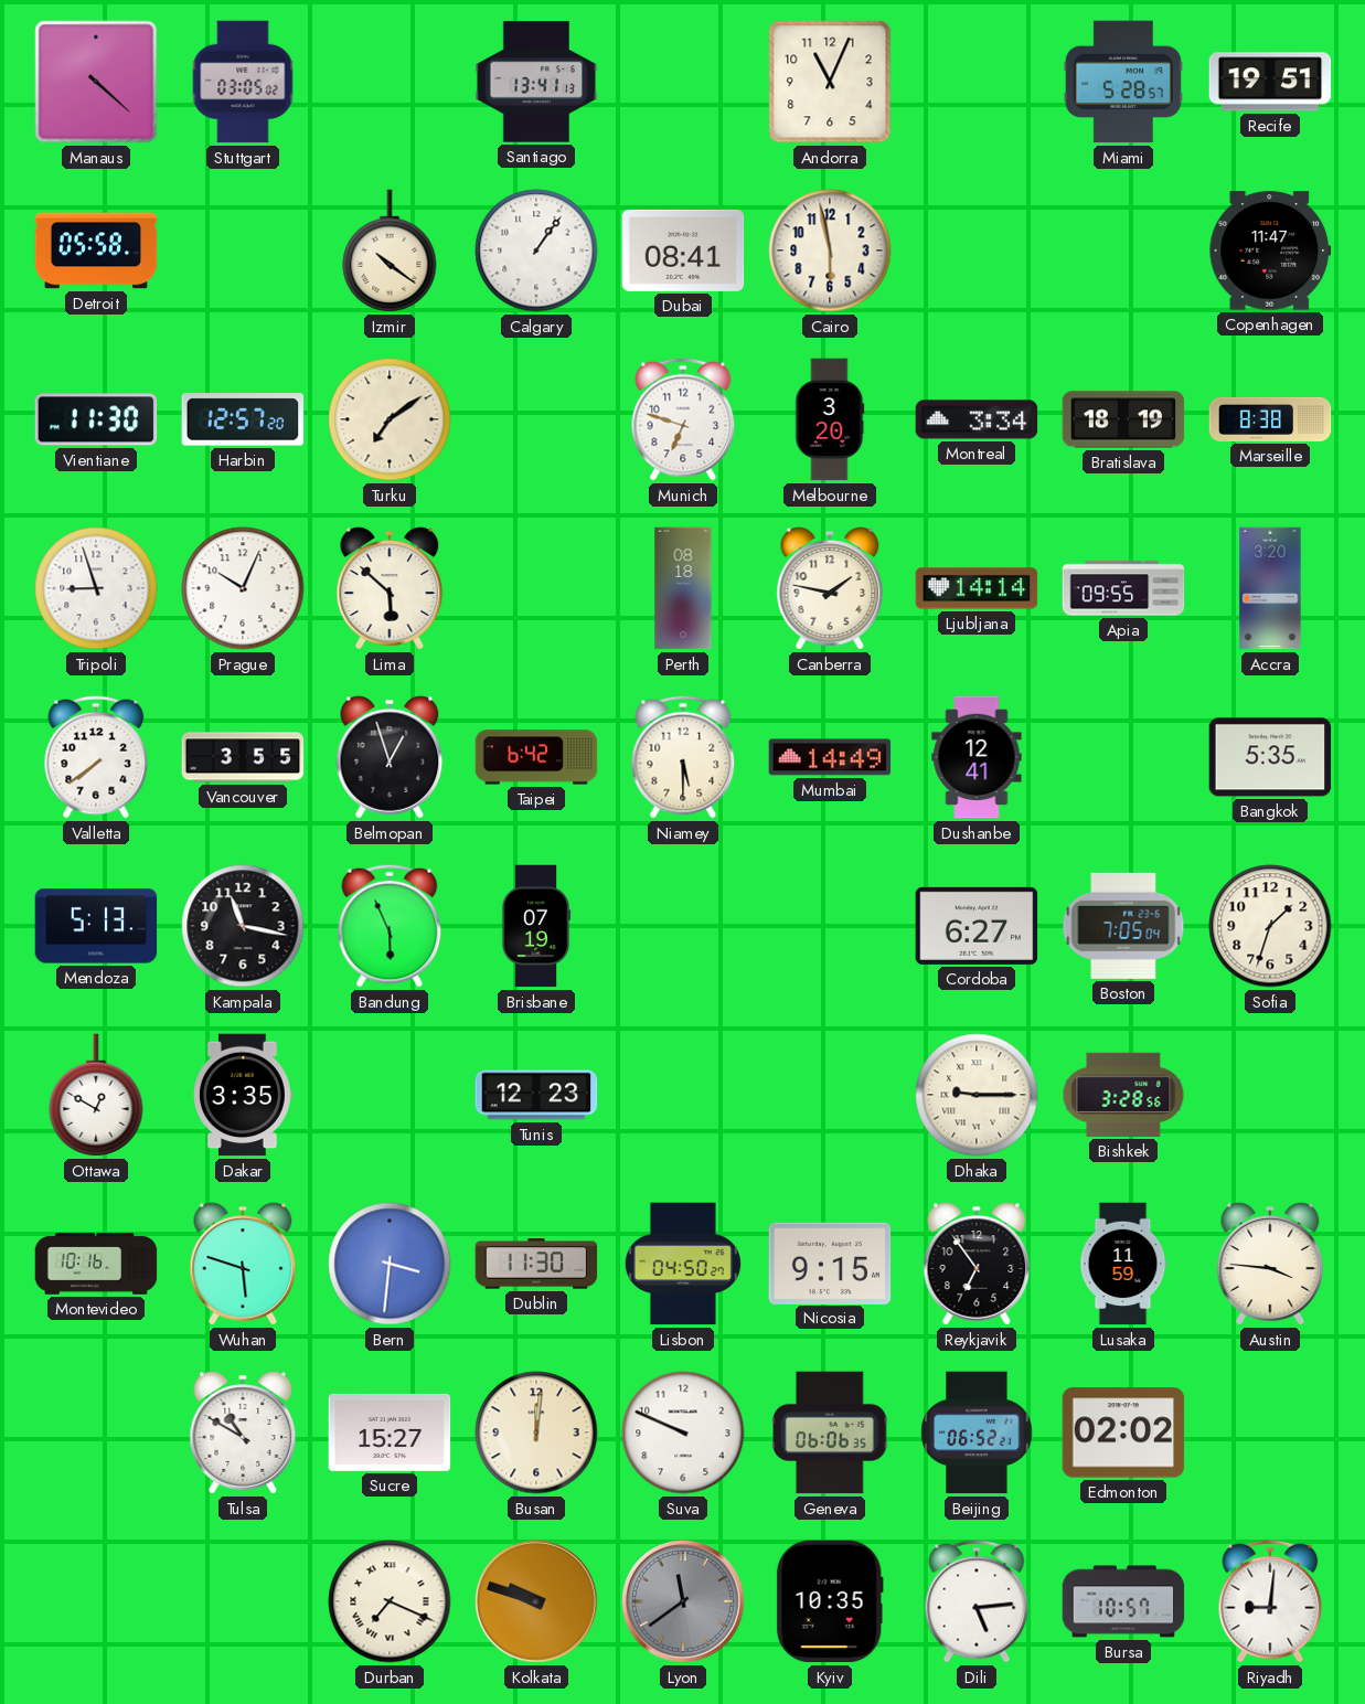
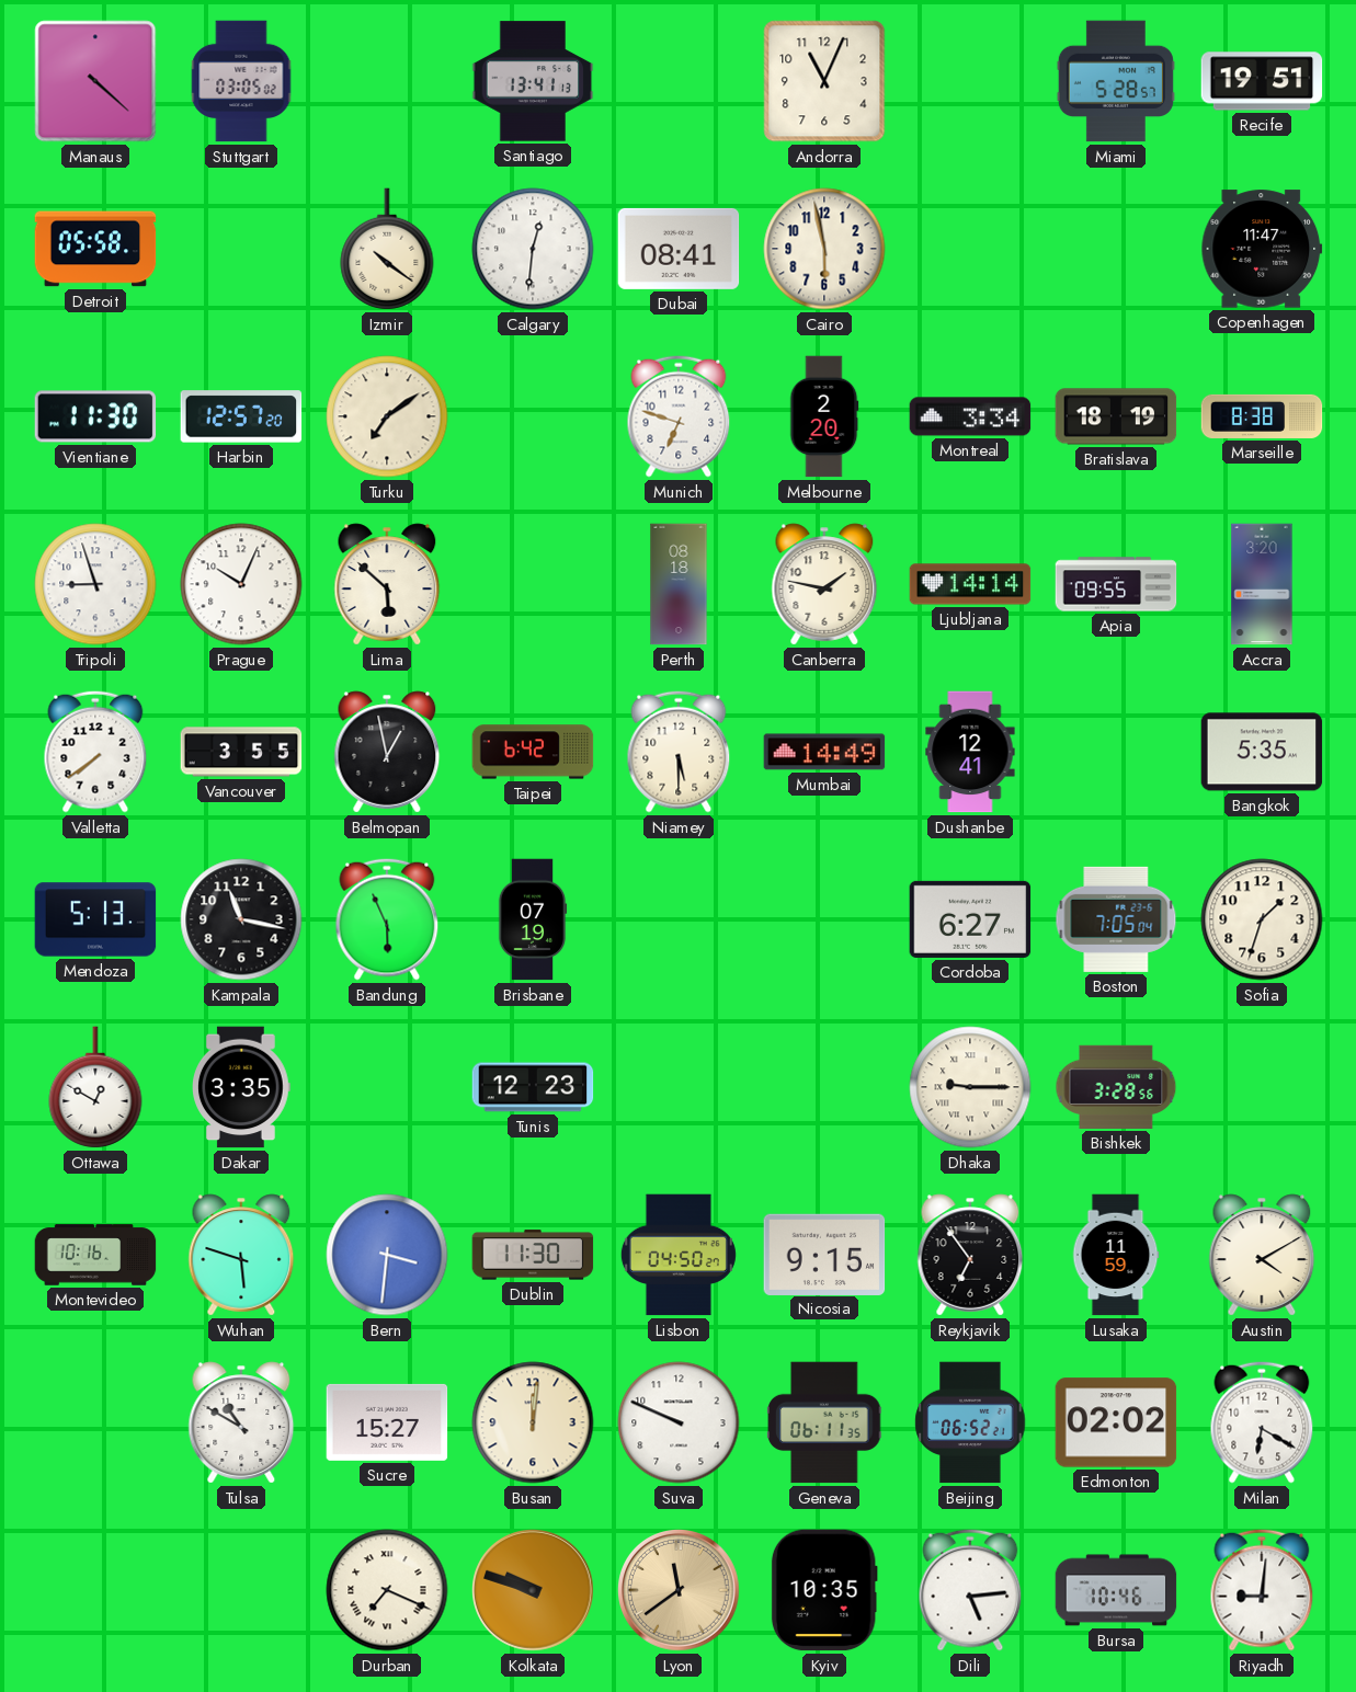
Calgary: 1:06 -> 12:31 (533, 249)
Melbourne: 3:20 -> 2:20 (824, 416)
Belmopan: 12:57 -> 12:58 (387, 752)
Austin: 3:46 -> 4:10 (1262, 1255)
Geneva: 06:06 -> 06:11 (824, 1422)
Milan: none -> 6:20 (1262, 1422)
Lyon dial: grey -> champagne (680, 1591)
Bursa: 10:57 -> 10:46 (1116, 1590)
